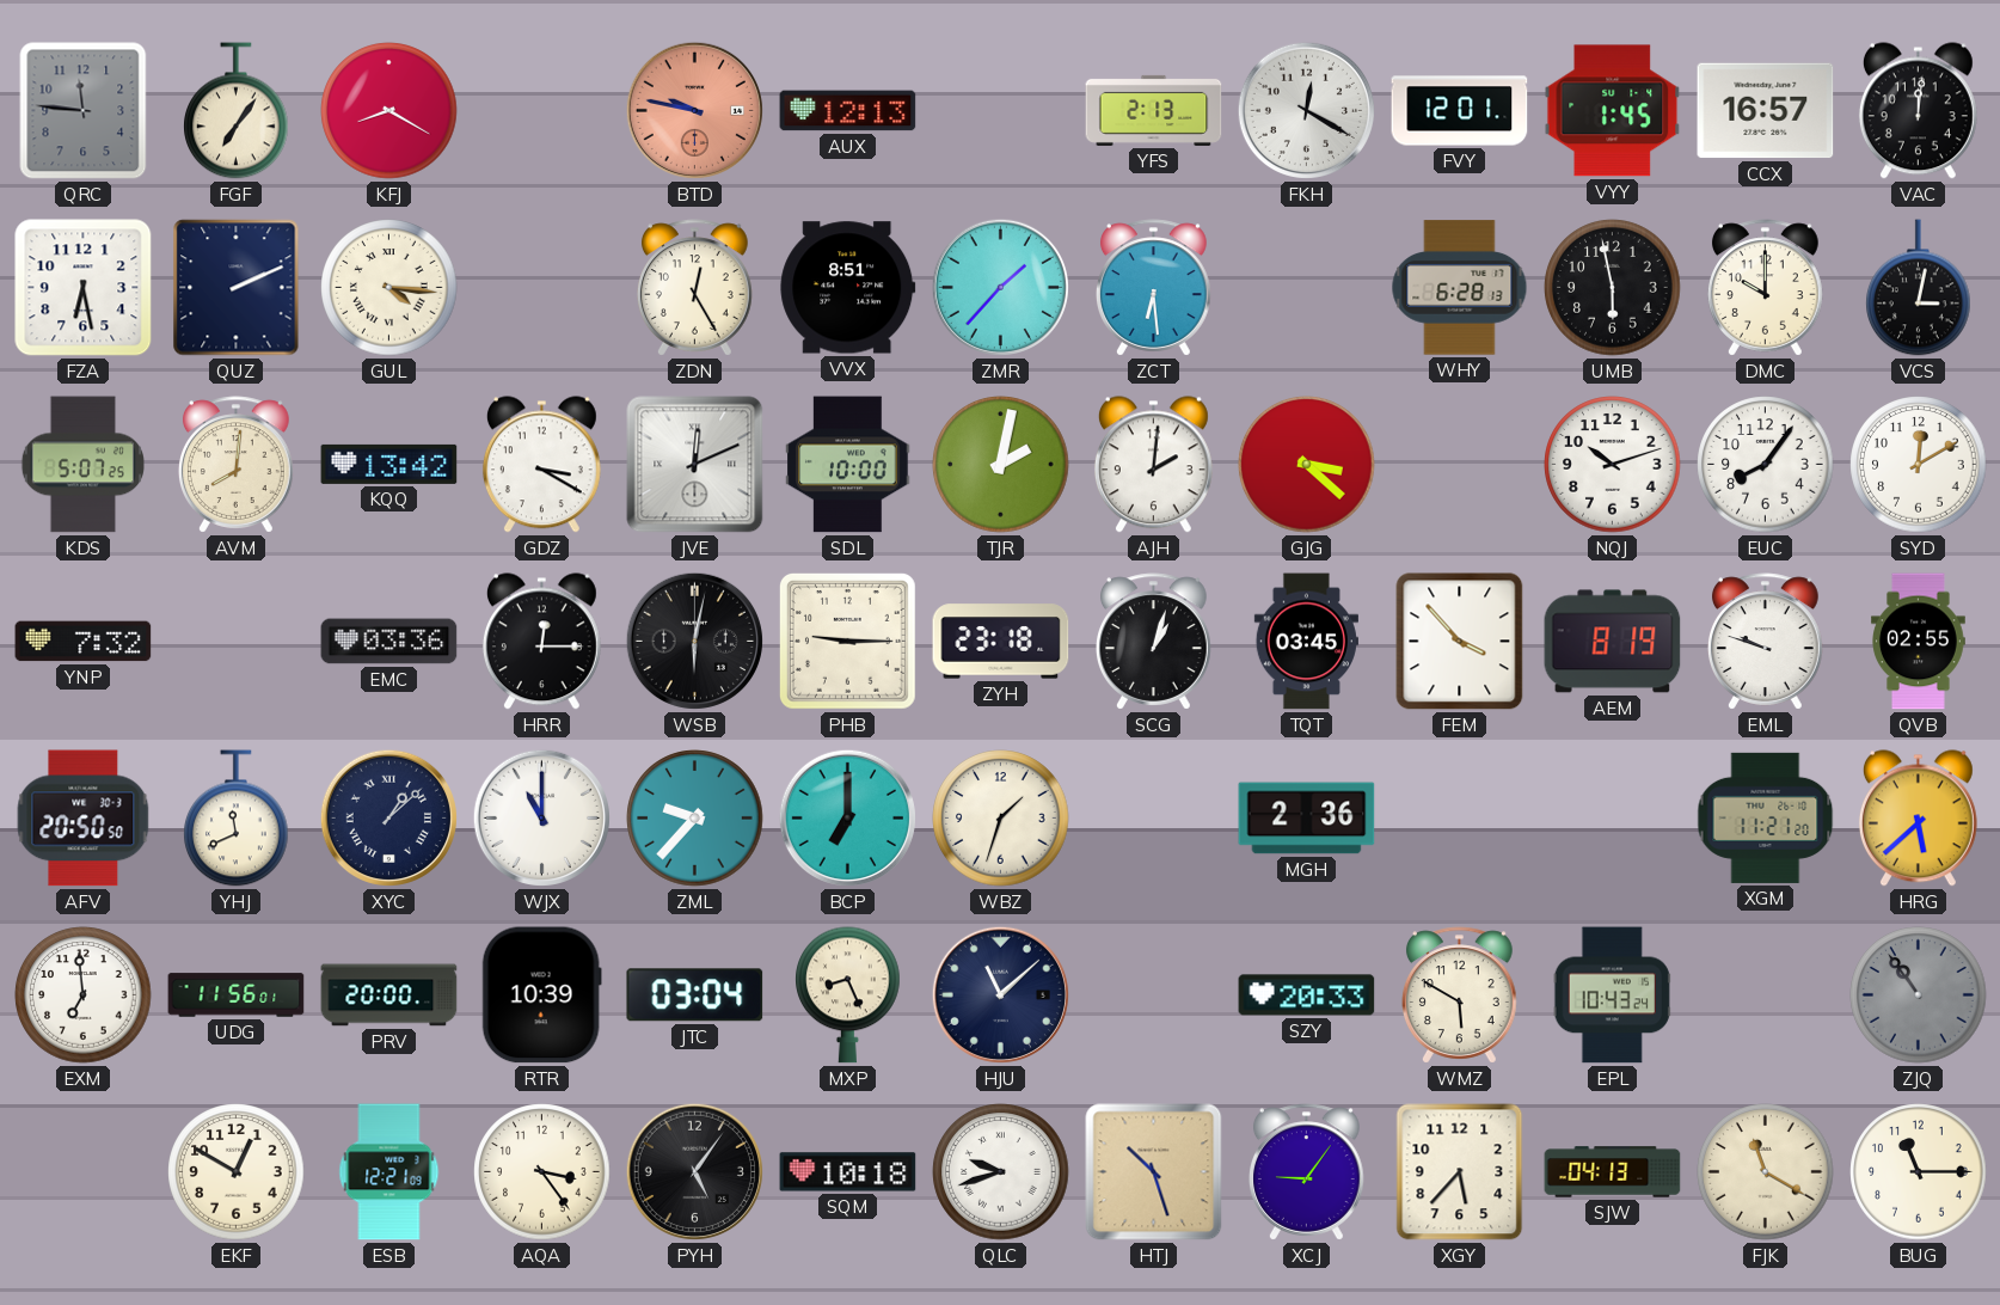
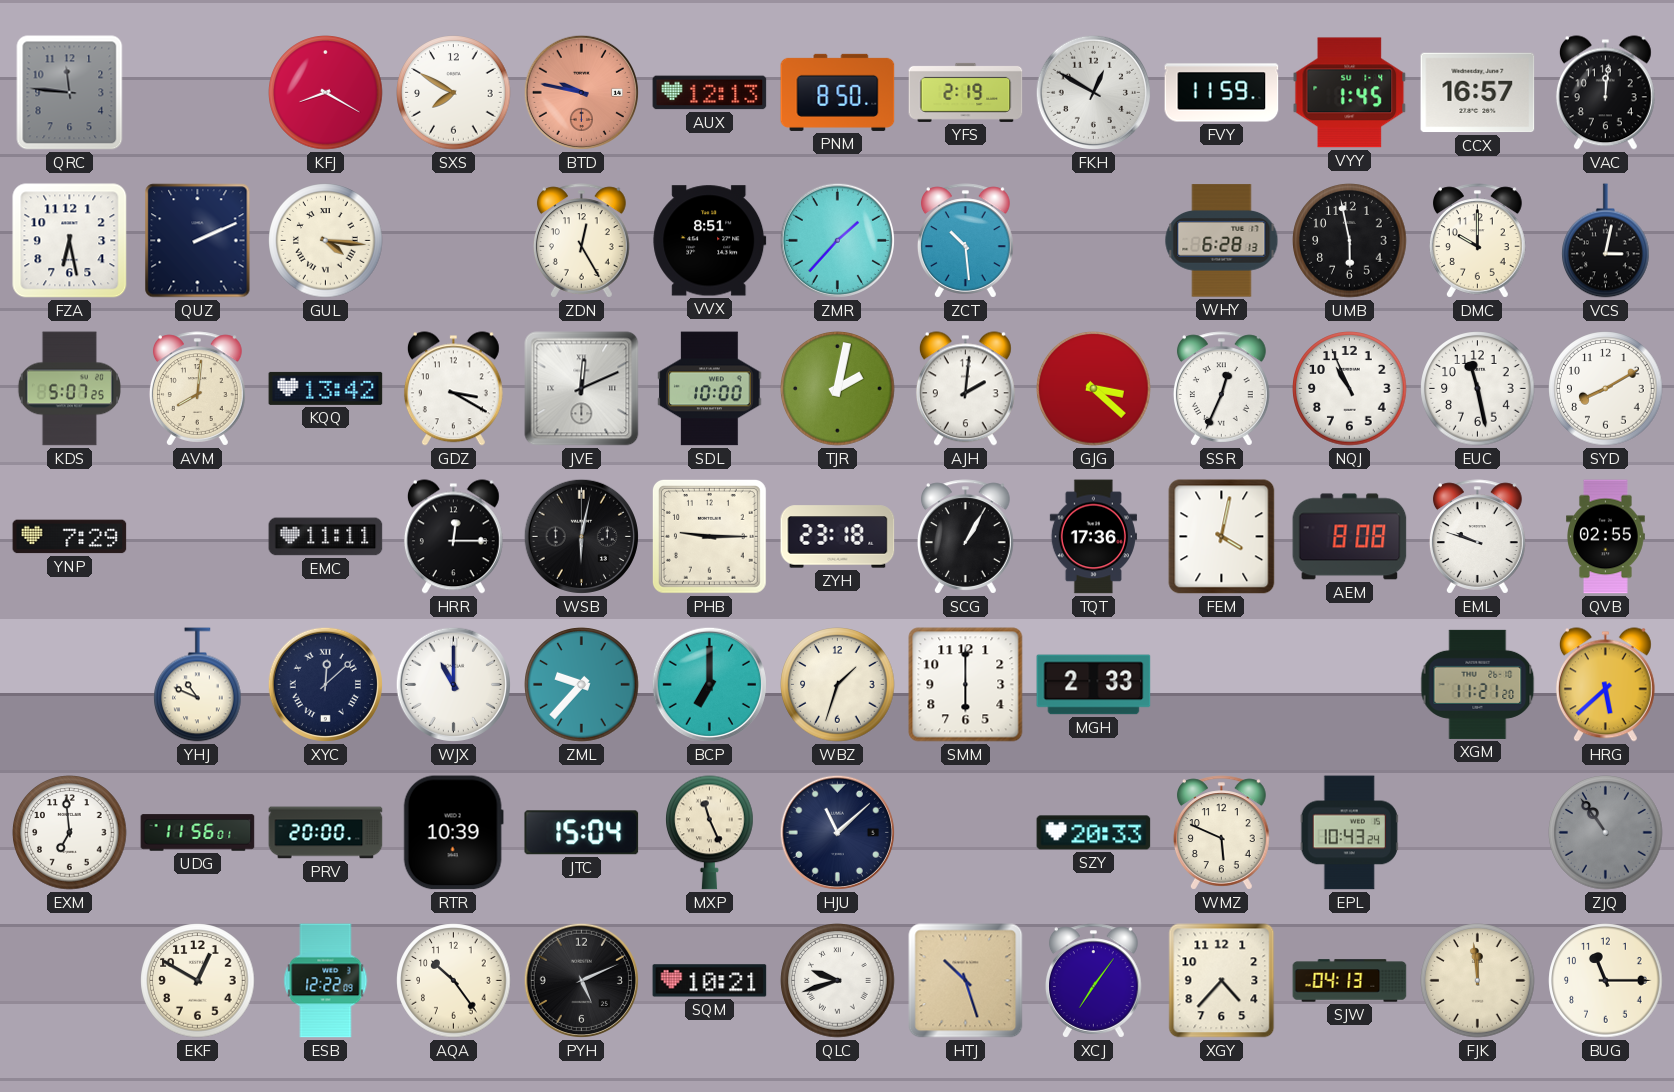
FGF: 7:06 -> none (237, 111)
SXS: none -> 7:50 (454, 93)
PNM: none -> 8:50 (838, 92)
YFS: 2:13 -> 2:19 (966, 92)
FKH: 12:20 -> 12:50 (1093, 92)
FVY: 12:01 -> 11:59 (1222, 93)
ZCT: 6:29 -> 10:29 (965, 241)
SSR: none -> 12:34 (1221, 389)
NQJ: 10:12 -> 10:56 (1350, 389)
EUC: 8:06 -> 11:28 (1478, 389)
SYD: 12:10 -> 8:10 (1606, 389)
YNP: 7:32 -> 7:29 (70, 537)
EMC: 03:36 -> 11:11 (326, 537)
SCG: 1:03 -> 1:05 (965, 537)
TQT: 03:45 -> 17:36 (1093, 537)
FEM: 3:53 -> 4:02 (1222, 537)
AEM: 8:19 -> 8:08 (1350, 537)
AFV: 20:50 -> none (84, 819)
YHJ: 11:41 -> 10:49 (198, 685)
XYC: 1:08 -> 12:08 (325, 684)
SMM: none -> 6:00 (966, 685)
MGH: 2:36 -> 2:33 (1094, 685)
JTC: 03:04 -> 15:04 (582, 833)
MXP: 8:26 -> 11:26 (710, 833)
WMZ: 5:50 -> 5:49 (1221, 833)
ESB: 12:21 -> 12:22 (326, 981)
AQA: 3:24 -> 10:24 (454, 981)
PYH: 5:06 -> 5:11 (581, 980)
SQM: 10:18 -> 10:21 (710, 981)
XCJ: 9:06 -> 7:06 (1093, 981)
XGY: 5:37 -> 4:37 (1222, 981)
FJK: 11:20 -> 11:59 (1478, 981)
